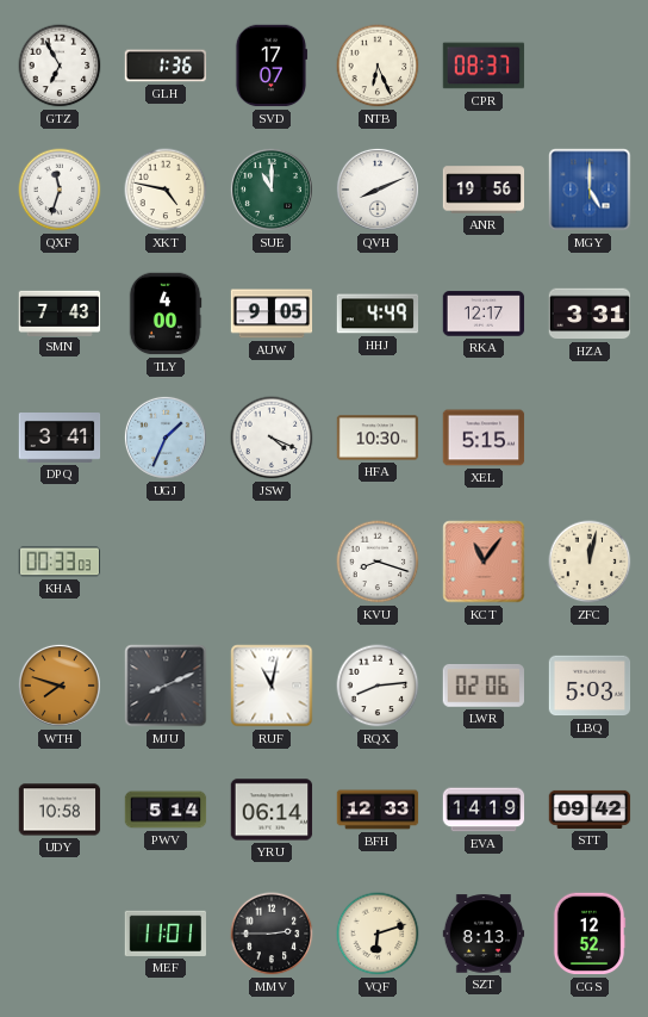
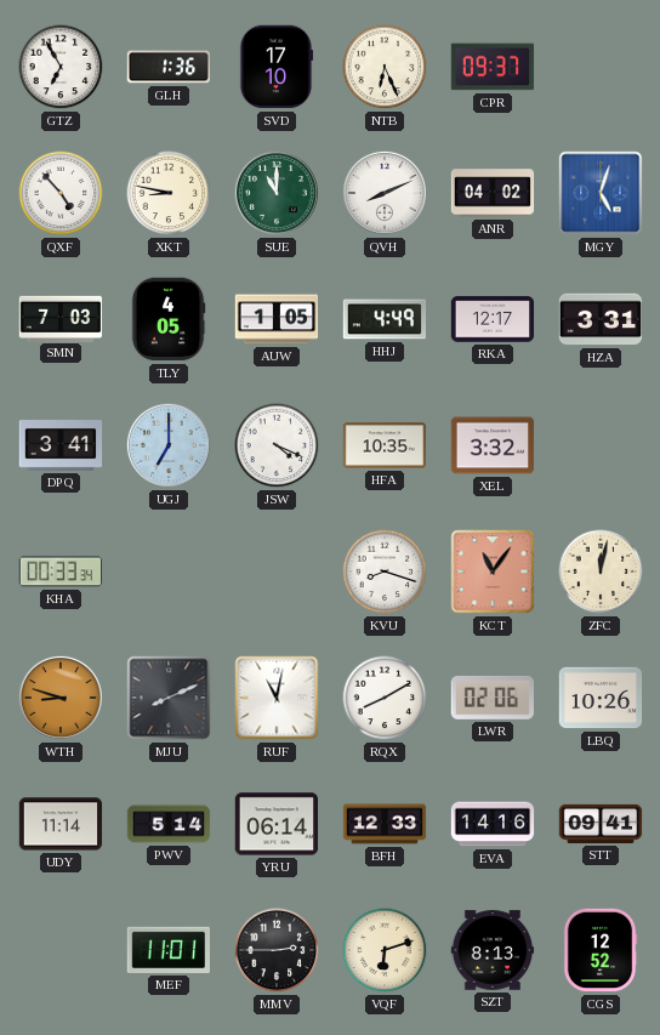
SVD: 17:07 -> 17:10 (277, 67)
CPR: 08:37 -> 09:37 (493, 67)
QXF: 11:33 -> 4:53 (61, 193)
XKT: 4:47 -> 8:47 (169, 193)
ANR: 19:56 -> 04:02 (493, 193)
MGY: 5:00 -> 5:03 (601, 193)
SMN: 7:43 -> 7:03 (61, 318)
TLY: 4:00 -> 4:05 (169, 319)
AUW: 9:05 -> 1:05 (277, 319)
UGJ: 1:34 -> 7:00 (169, 445)
HFA: 10:30 -> 10:35 (385, 445)
XEL: 5:15 -> 3:32 (493, 445)
KHA: 00:33:03 -> 00:33:34 (61, 571)
WTH: 7:48 -> 8:48 (61, 698)
RQX: 8:14 -> 8:10 (385, 698)
LBQ: 5:03 -> 10:26 (601, 698)
UDY: 10:58 -> 11:14 (61, 824)
EVA: 14:19 -> 14:16 (493, 824)
STT: 09:42 -> 09:41 (601, 824)
